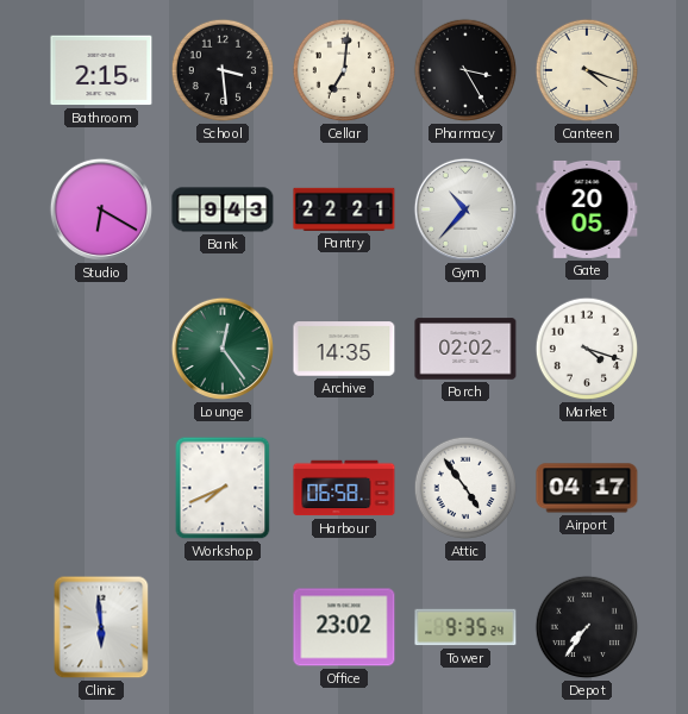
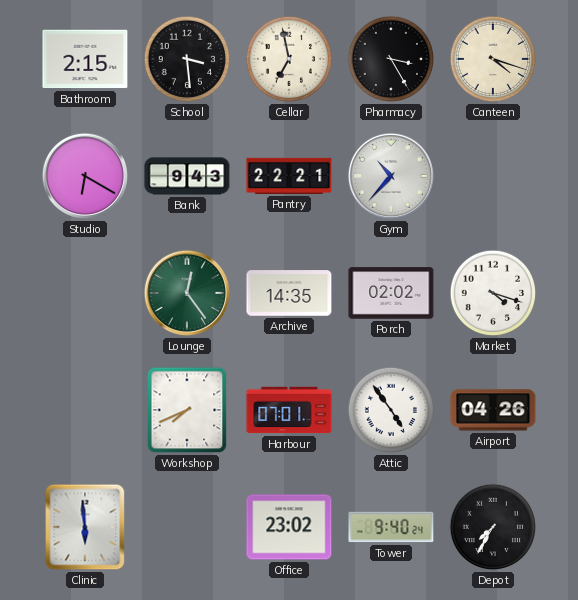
Cellar: 7:01 -> 6:58 (289, 59)
Gate: 20:05 -> none (587, 209)
Harbour: 06:58 -> 07:01 (289, 410)
Airport: 04:17 -> 04:26 (493, 410)
Tower: 9:35 -> 9:40 (391, 527)
Depot: 7:36 -> 7:35 (493, 527)
